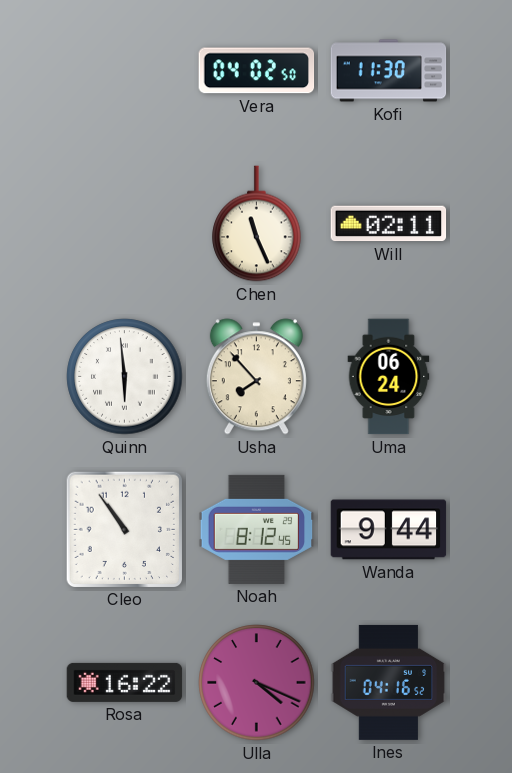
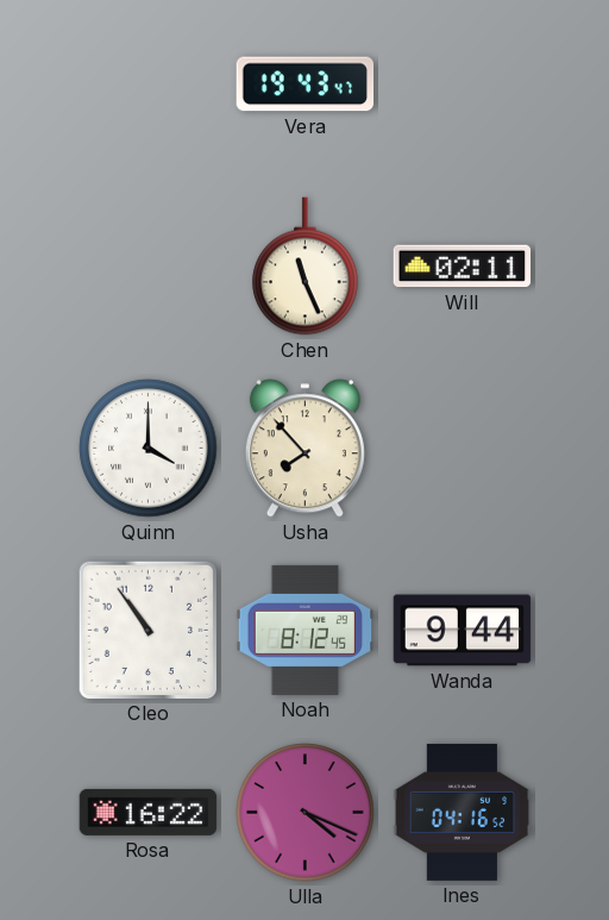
Vera: 04:02 -> 19:43 (306, 85)
Kofi: 11:30 -> none (389, 71)
Quinn: 5:59 -> 4:00 (149, 449)
Uma: 06:24 -> none (389, 377)
